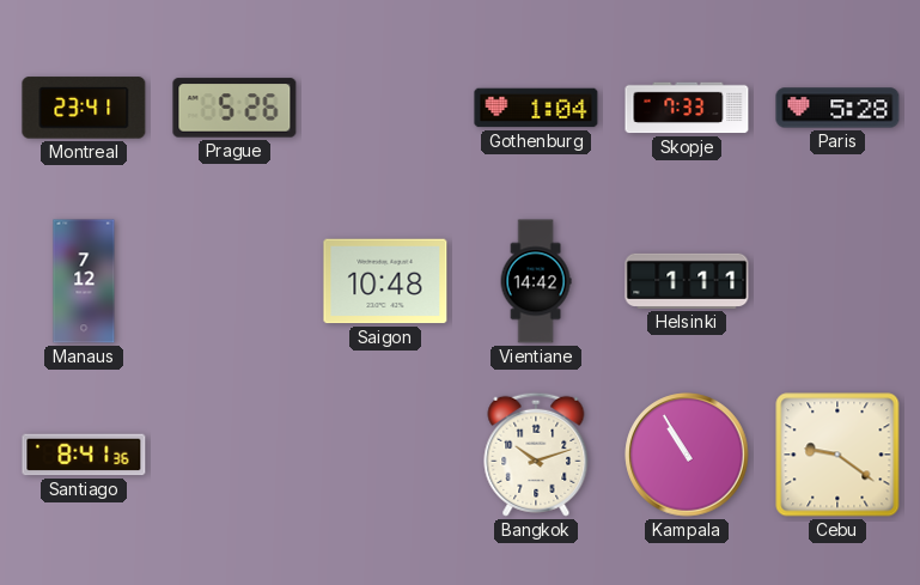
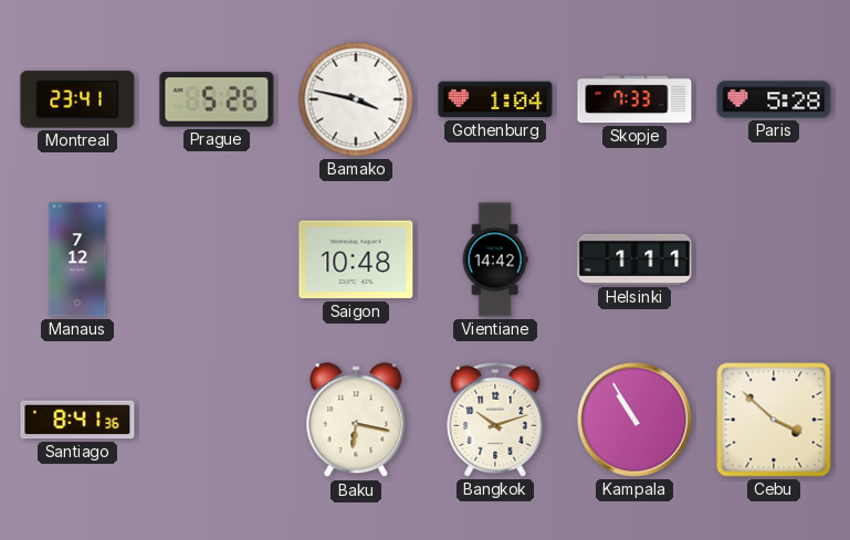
Bamako: none -> 3:47 (356, 99)
Baku: none -> 6:17 (356, 421)
Cebu: 9:21 -> 3:52 (774, 420)
